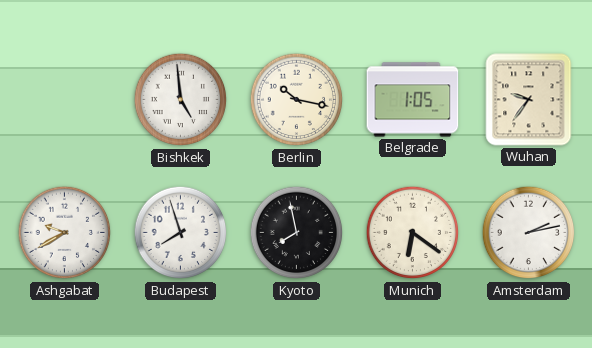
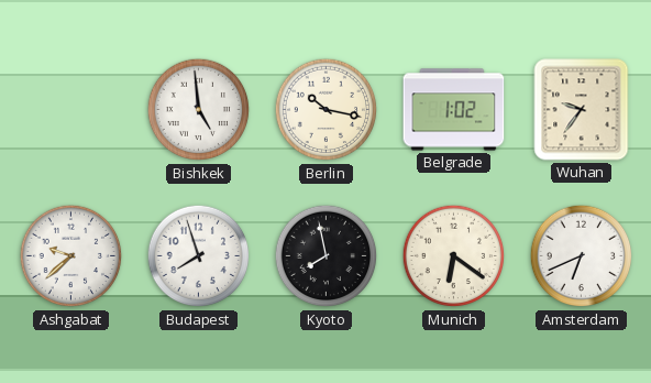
Belgrade: 1:05 -> 1:02 (454, 110)
Ashgabat: 9:40 -> 9:38 (71, 256)
Amsterdam: 2:13 -> 6:41 (582, 256)
